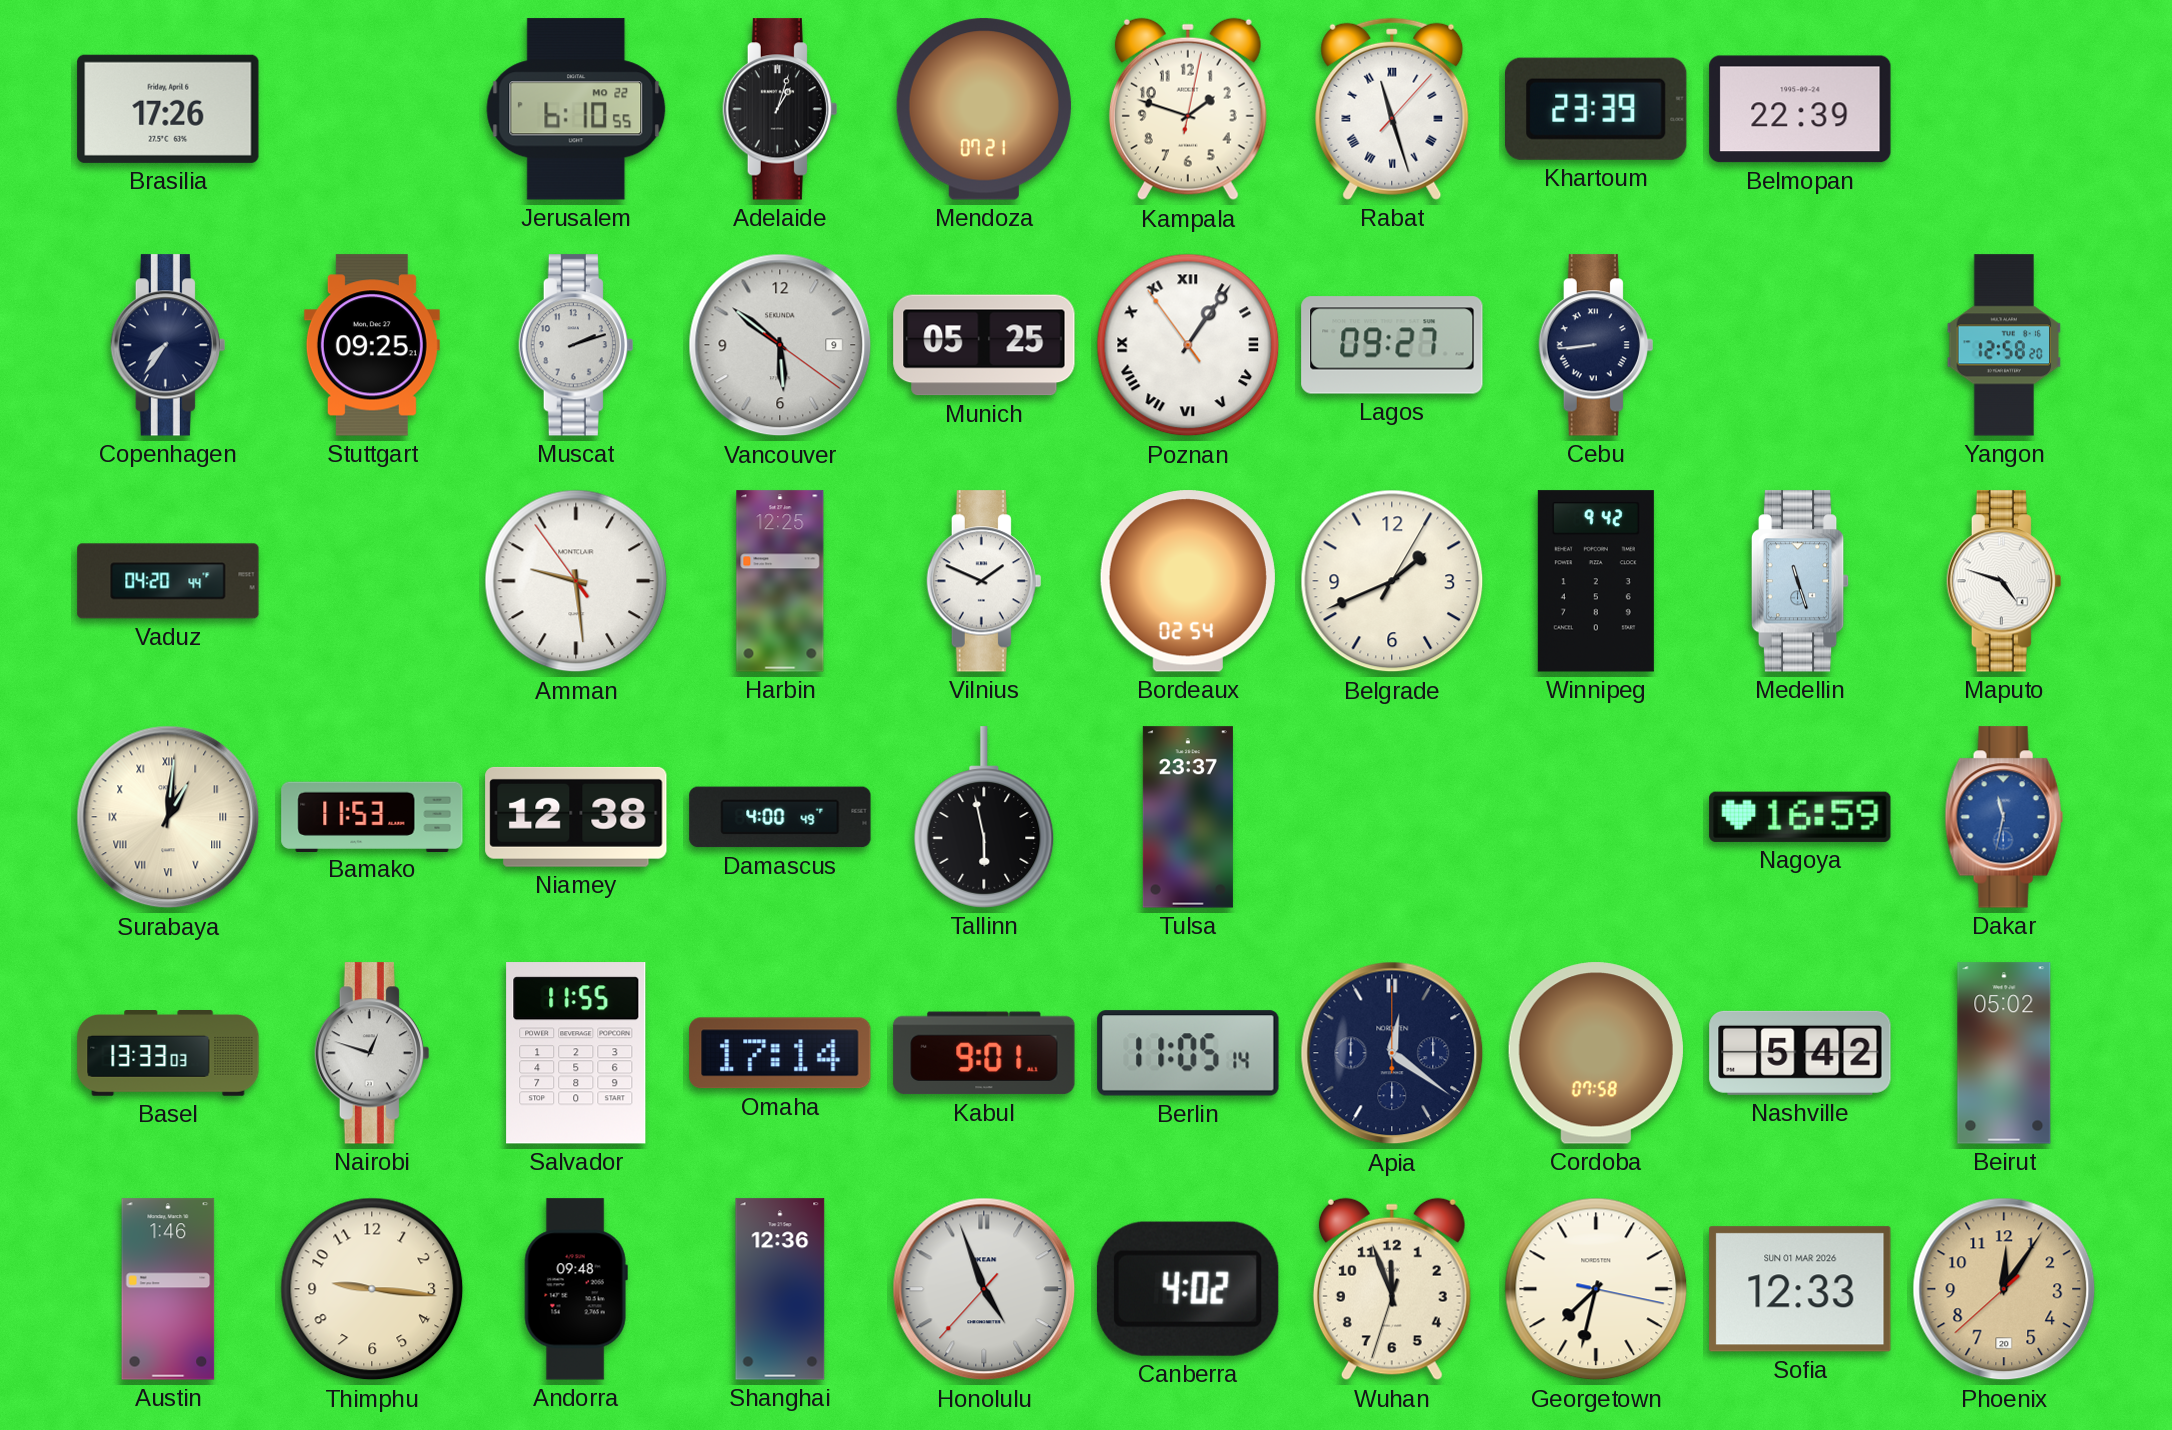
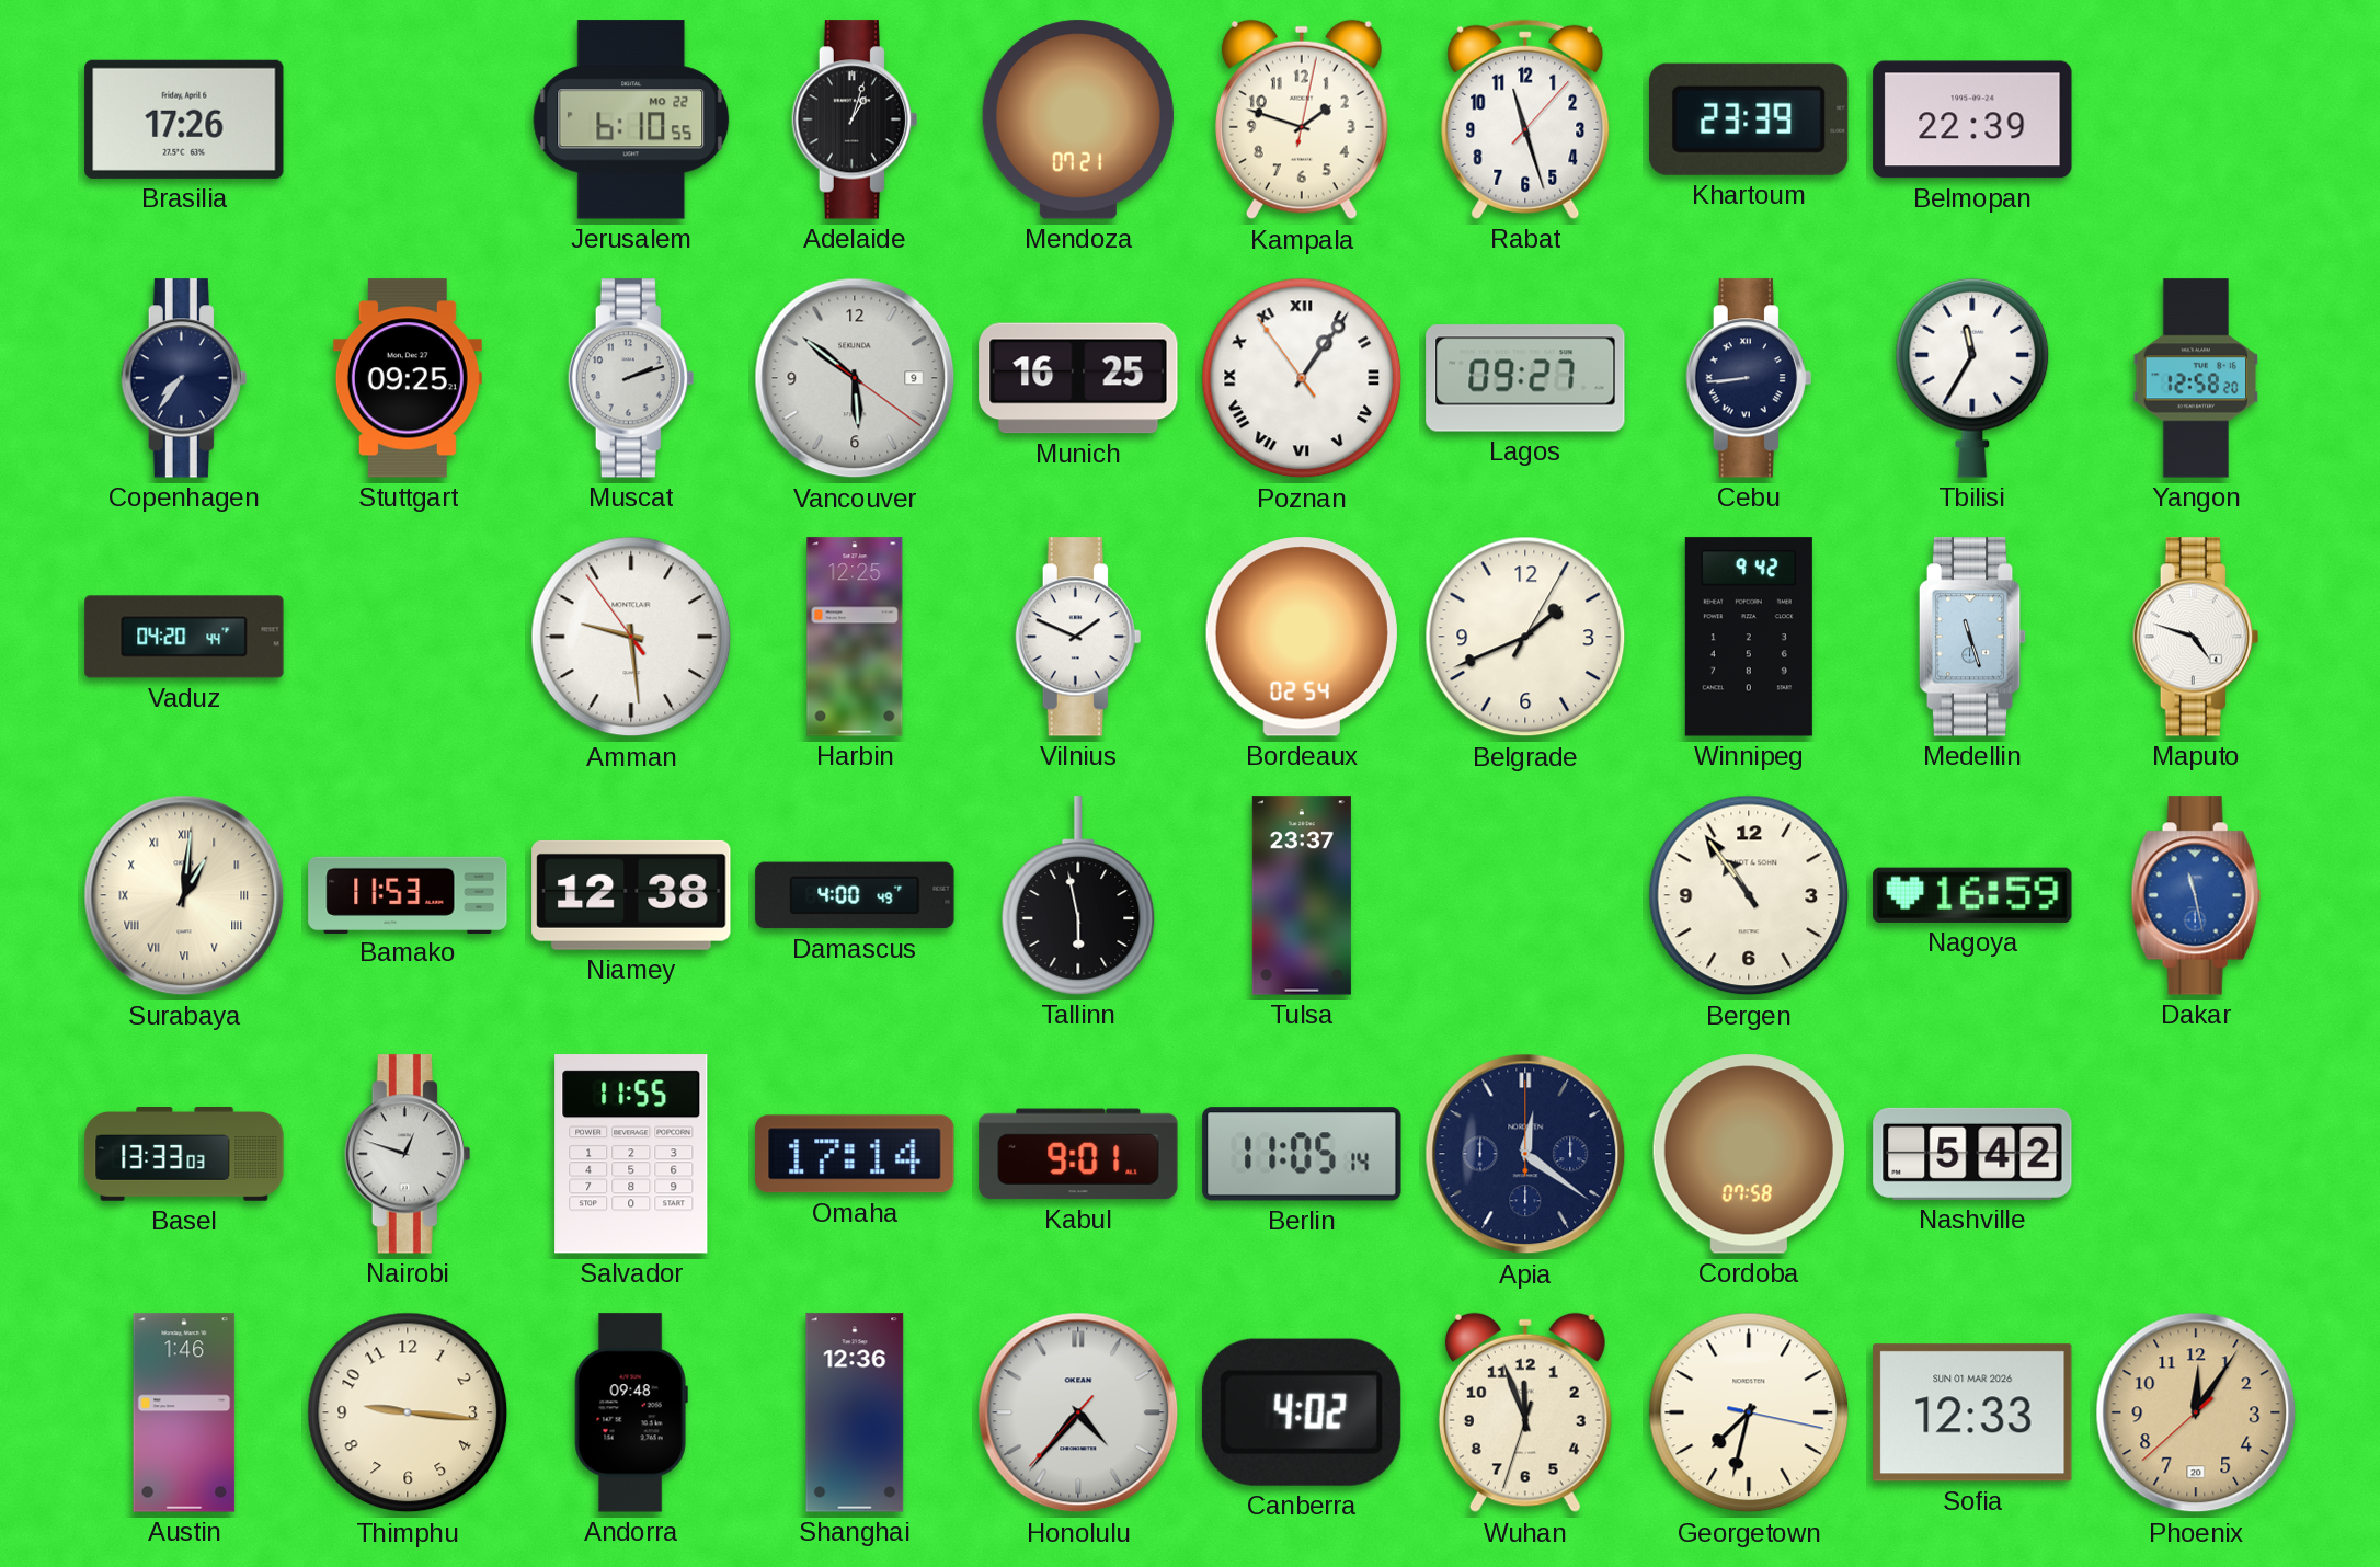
Rabat numerals: Roman -> Arabic (1525, 119)
Munich: 05:25 -> 16:25 (1078, 378)
Tbilisi: none -> 11:35 (1972, 378)
Bergen: none -> 10:54 (1749, 895)
Dakar: 11:32 -> 11:28 (2196, 895)
Beirut: 05:02 -> none (2004, 1053)
Honolulu: 4:56 -> 4:36 (1078, 1412)
